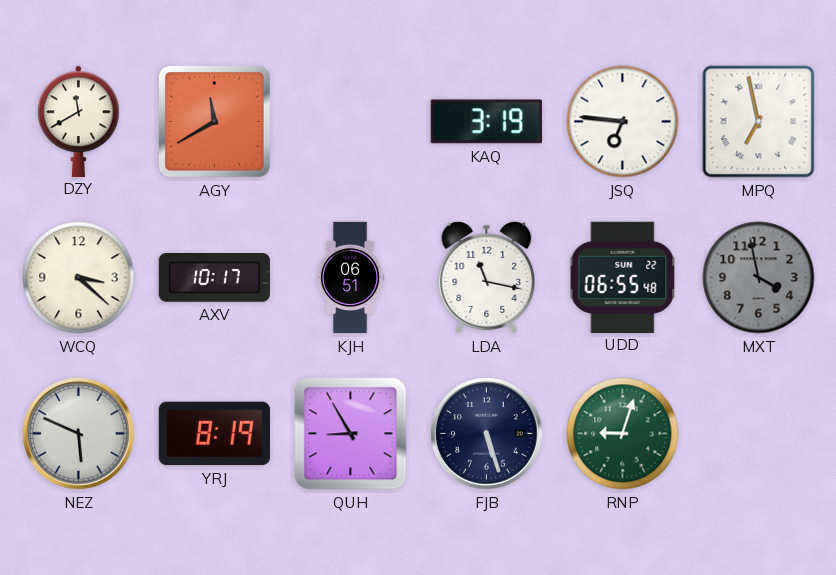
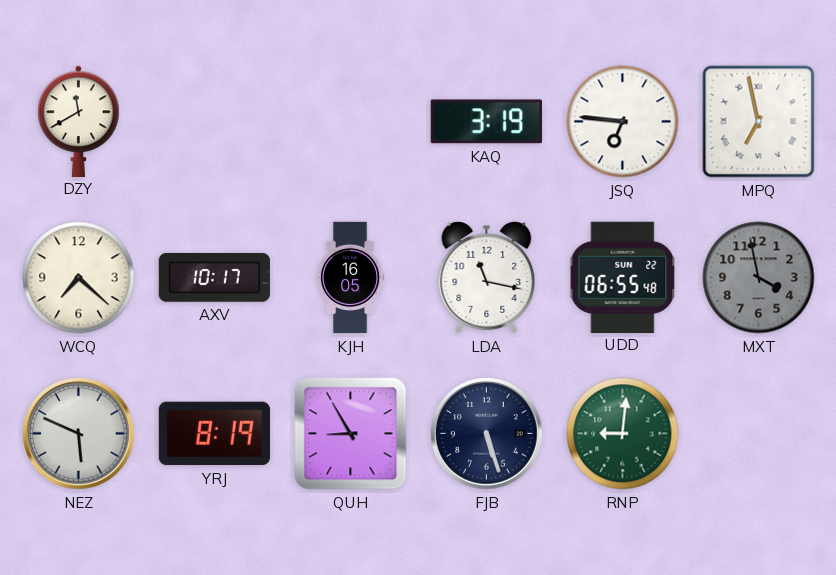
AGY: 11:40 -> none (214, 121)
WCQ: 3:22 -> 7:22 (79, 278)
KJH: 06:51 -> 16:05 (350, 278)
RNP: 9:03 -> 9:01 (623, 434)
